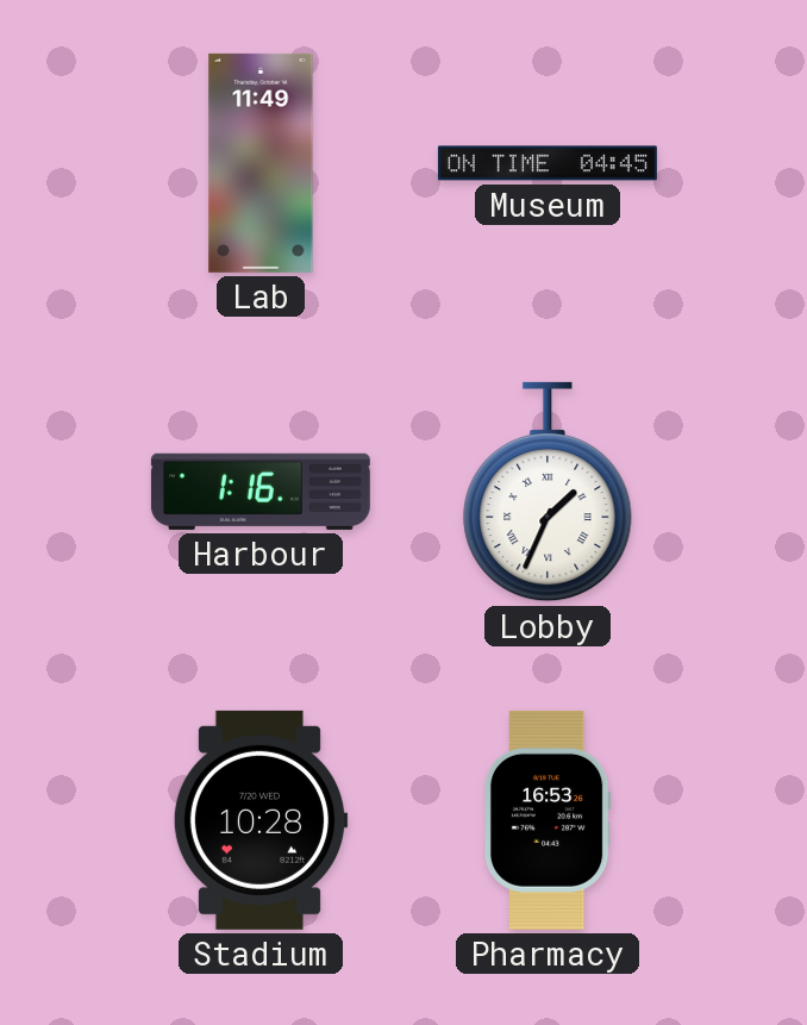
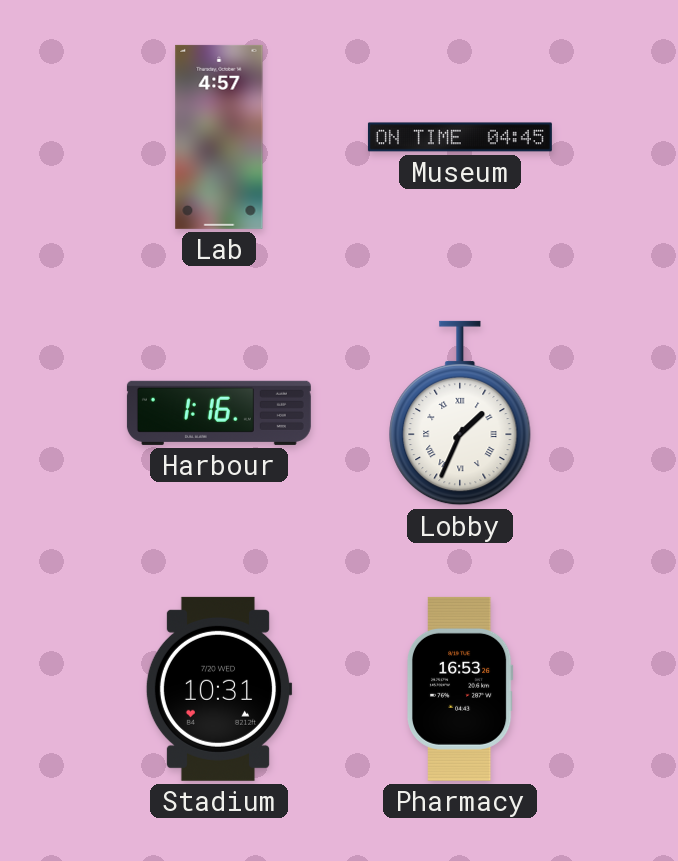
Lab: 11:49 -> 4:57 (219, 137)
Stadium: 10:28 -> 10:31 (219, 689)
